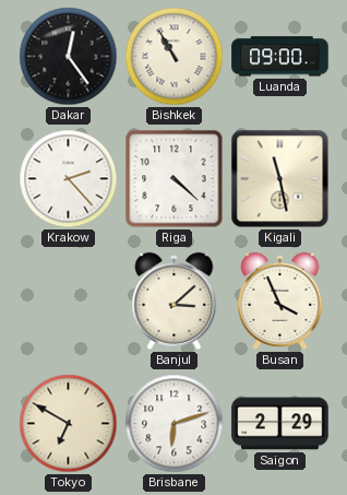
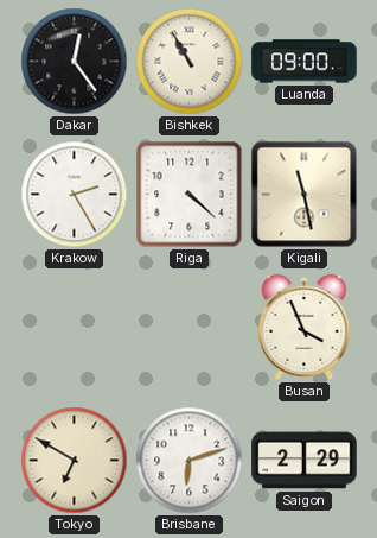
Krakow: 2:23 -> 2:25 (75, 195)
Banjul: 3:08 -> none (175, 300)
